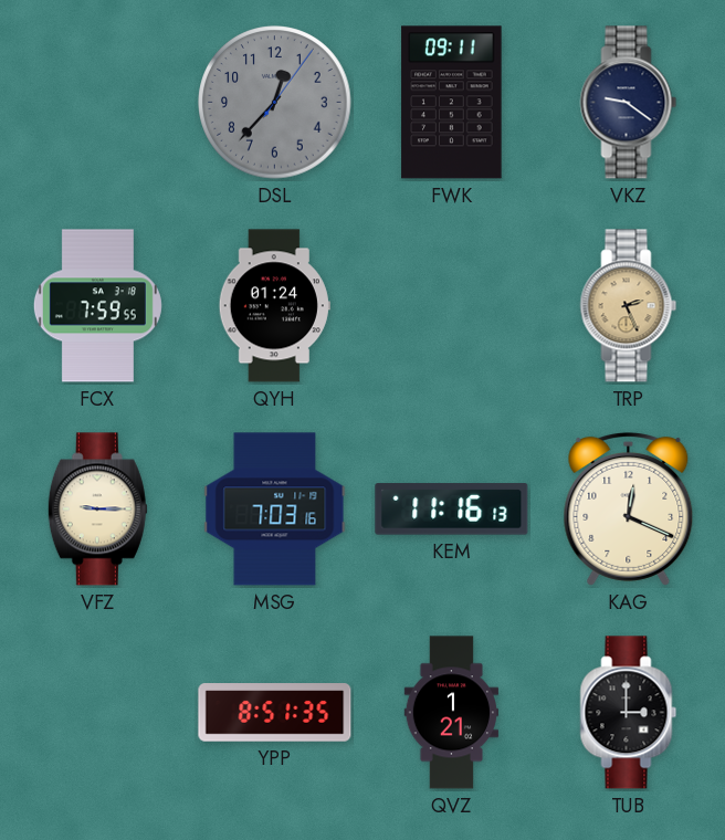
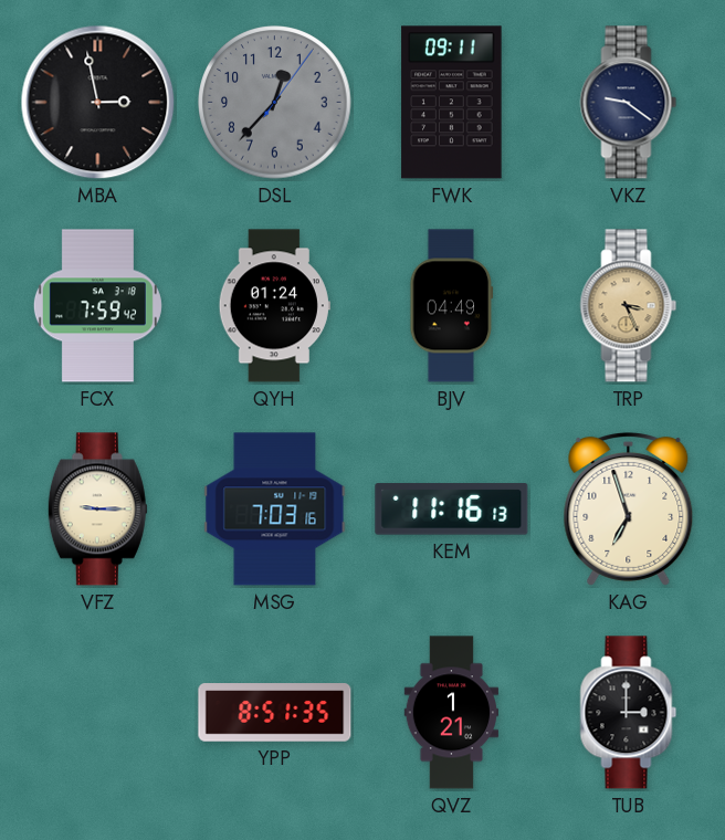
MBA: none -> 2:58 (98, 103)
FCX: 7:59:55 -> 7:59:42 (97, 306)
BJV: none -> 04:49 (452, 306)
TRP: 2:26 -> 3:26 (629, 306)
KAG: 12:19 -> 6:57 (629, 508)
